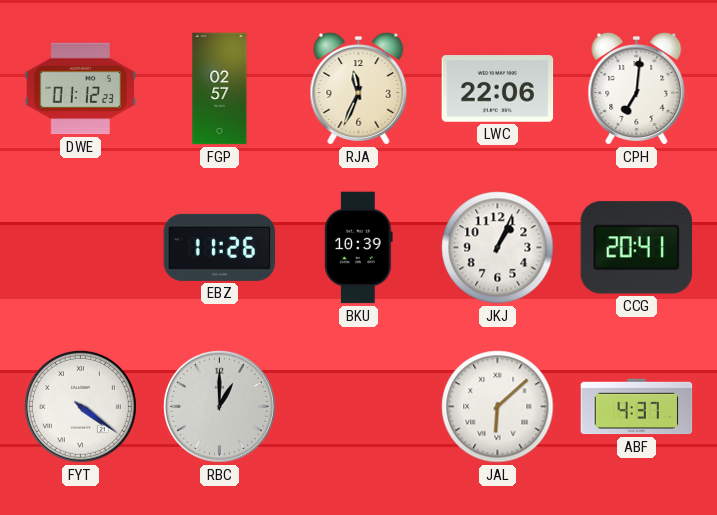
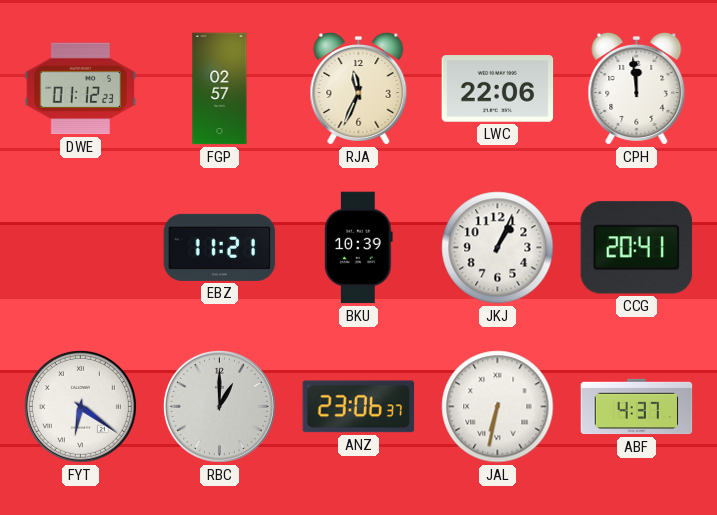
CPH: 7:01 -> 11:59 (637, 88)
EBZ: 11:26 -> 11:21 (220, 247)
FYT: 4:21 -> 6:21 (80, 406)
ANZ: none -> 23:06 (359, 407)
JAL: 6:08 -> 6:32 (498, 407)
